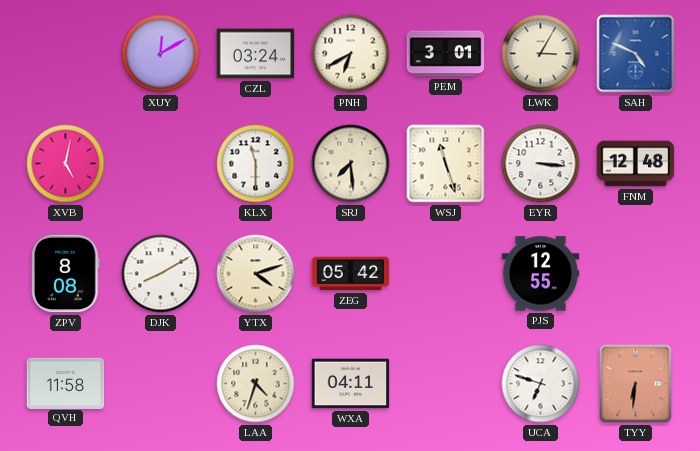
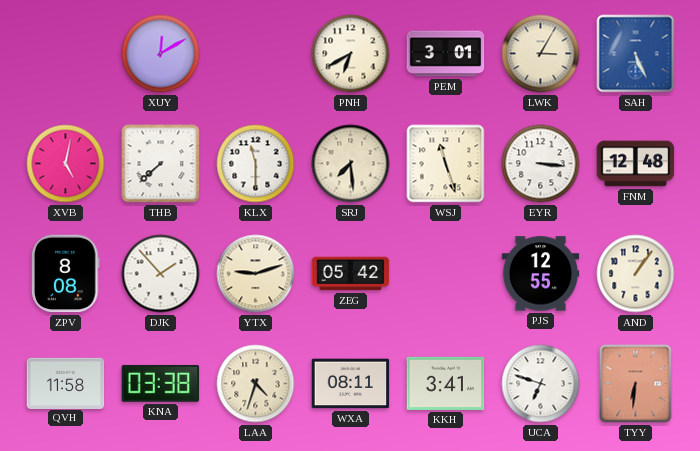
CZL: 03:24 -> none (256, 54)
SAH: 4:49 -> 5:26 (636, 54)
THB: none -> 7:38 (161, 164)
DJK: 8:10 -> 1:53 (161, 274)
YTX: 4:12 -> 9:12 (256, 274)
AND: none -> 1:06 (636, 274)
KNA: none -> 03:38 (161, 384)
WXA: 04:11 -> 08:11 (351, 384)
KKH: none -> 3:41 (446, 383)
